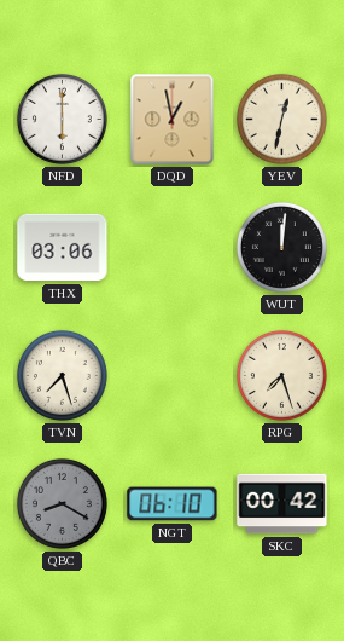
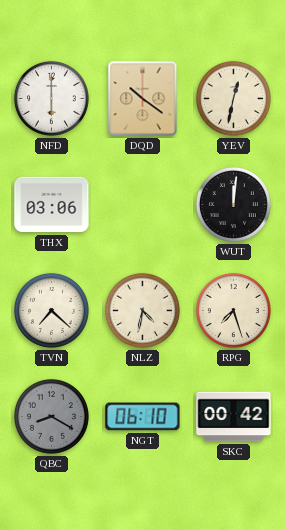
DQD: 12:58 -> 10:21 (143, 99)
TVN: 7:27 -> 7:22 (51, 310)
NLZ: none -> 4:32 (142, 310)
